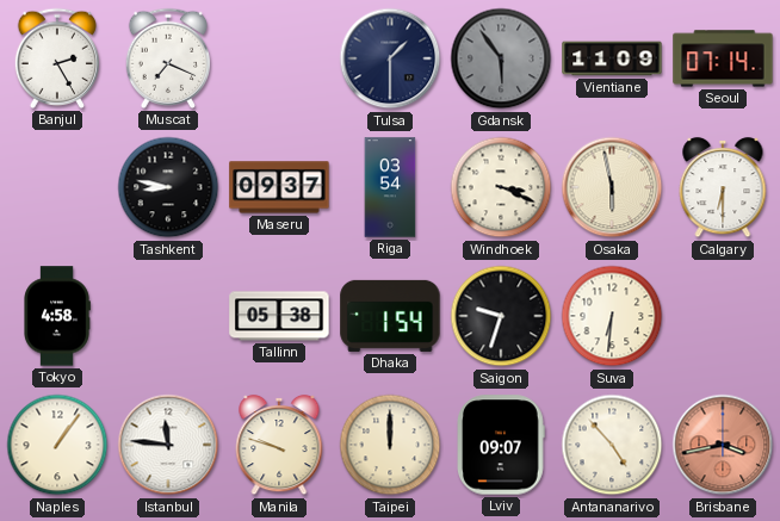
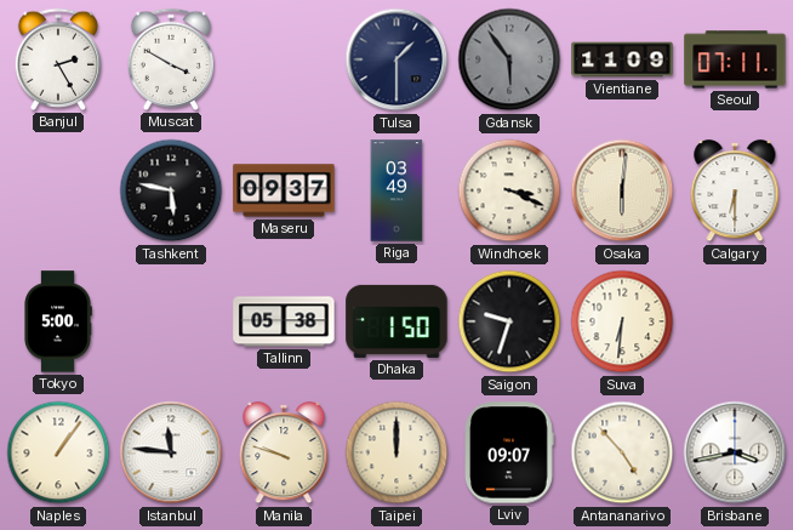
Muscat: 7:19 -> 3:50 (170, 59)
Seoul: 07:14 -> 07:11 (735, 59)
Tashkent: 8:47 -> 5:47 (171, 190)
Riga: 03:54 -> 03:49 (396, 190)
Osaka: 5:58 -> 6:01 (622, 190)
Tokyo: 4:58 -> 5:00 (58, 321)
Dhaka: 1:54 -> 1:50 (396, 321)
Brisbane dial: salmon -> white (735, 452)
